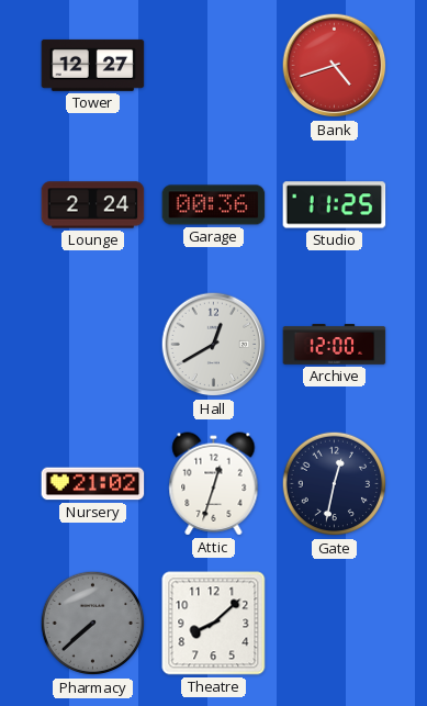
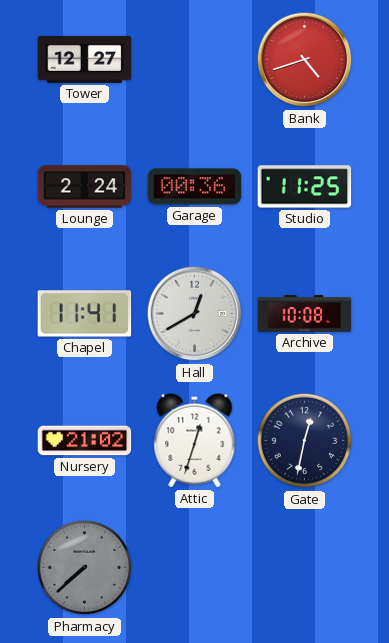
Chapel: none -> 11:41 (85, 314)
Archive: 12:00 -> 10:08 (305, 314)
Theatre: 8:08 -> none (214, 624)
